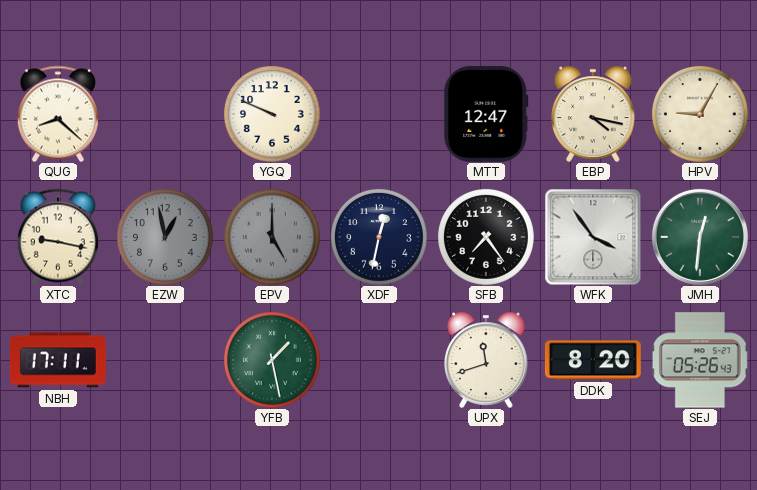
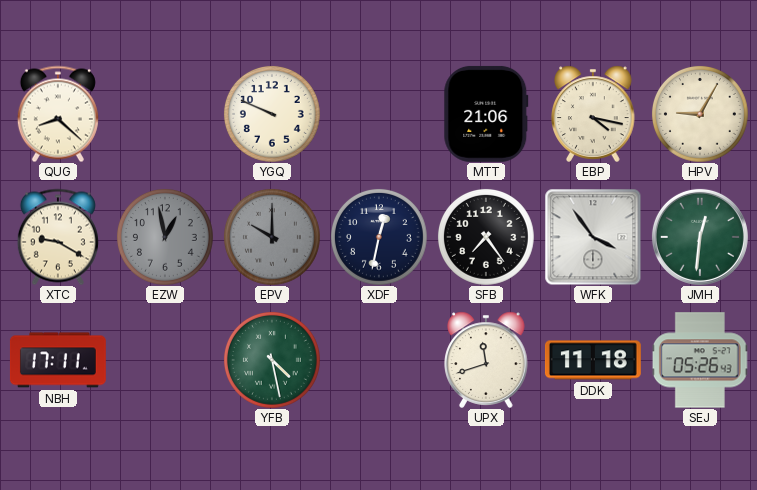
MTT: 12:47 -> 21:06 (486, 114)
XTC: 9:17 -> 9:20 (58, 237)
EPV: 5:00 -> 10:00 (272, 237)
YFB: 1:28 -> 4:28 (272, 360)
DDK: 8:20 -> 11:18 (593, 360)
